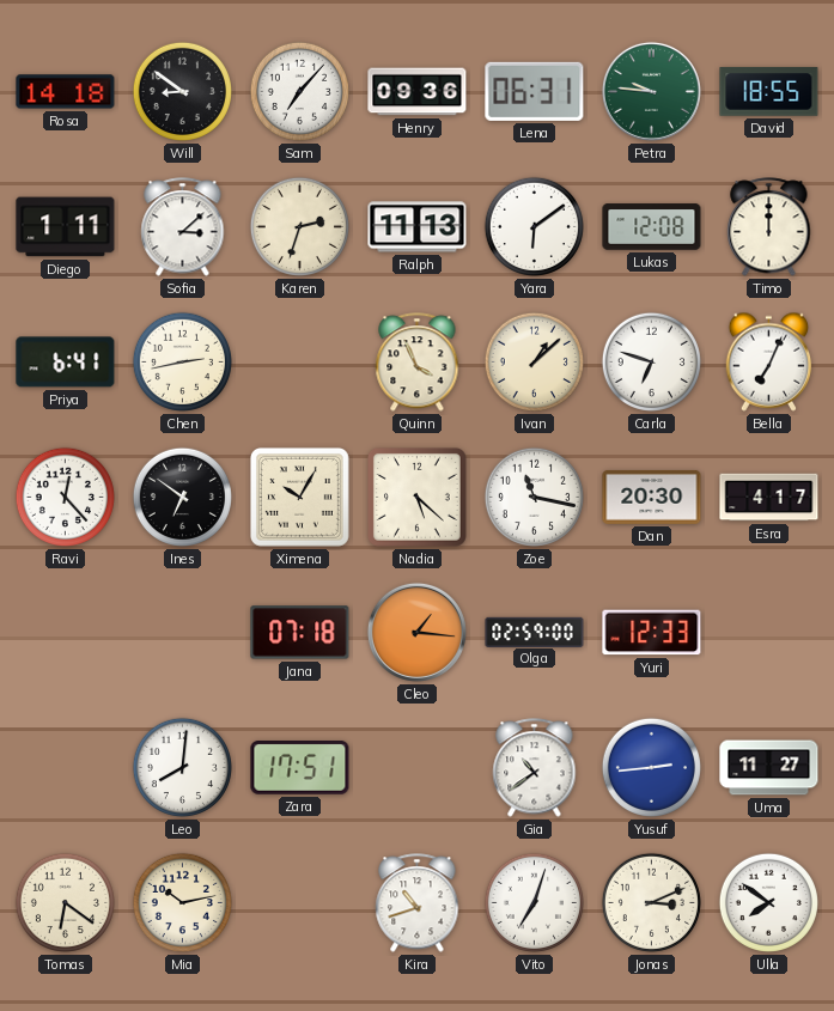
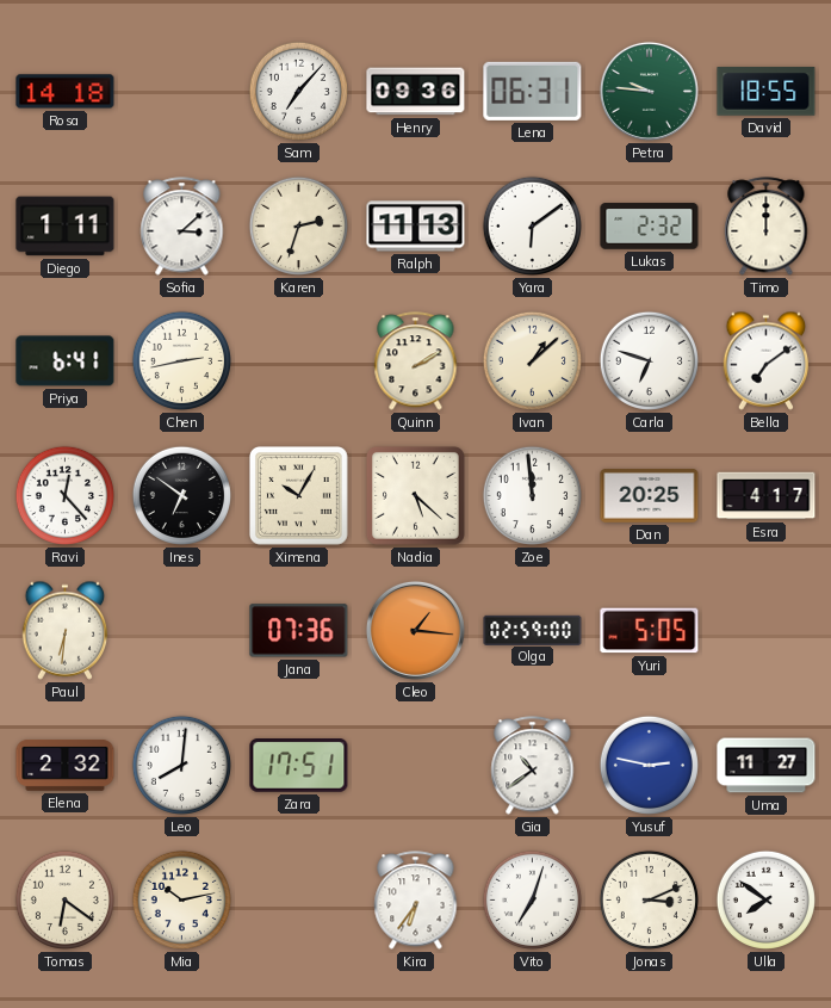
Will: 8:51 -> none (182, 91)
Lukas: 12:08 -> 2:32 (650, 227)
Quinn: 3:56 -> 2:10 (416, 361)
Bella: 7:04 -> 7:09 (767, 360)
Zoe: 11:17 -> 11:59 (532, 495)
Dan: 20:30 -> 20:25 (650, 496)
Paul: none -> 6:31 (66, 630)
Jana: 07:18 -> 07:36 (299, 631)
Yuri: 12:33 -> 5:05 (650, 631)
Elena: none -> 2:32 (66, 765)
Yusuf: 2:44 -> 2:47 (649, 765)
Kira: 10:42 -> 6:36 (416, 901)
